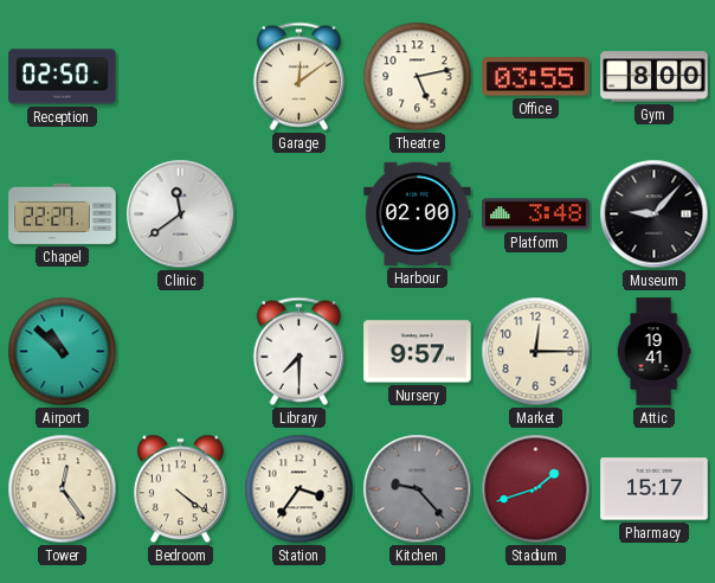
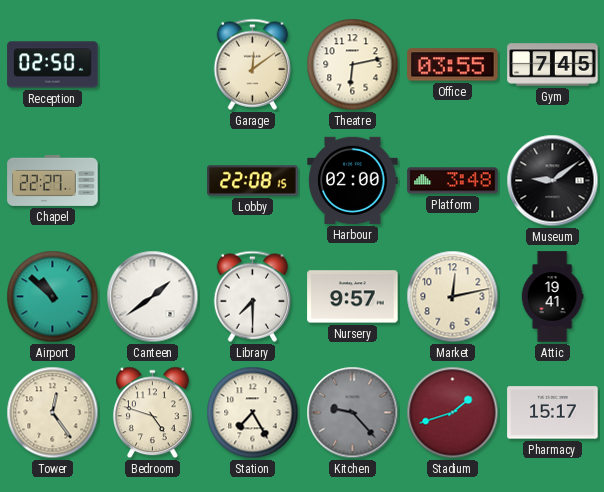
Theatre: 5:13 -> 6:13 (353, 65)
Gym: 8:00 -> 7:45 (553, 65)
Clinic: 11:39 -> none (181, 214)
Lobby: none -> 22:08 (253, 181)
Museum: 9:07 -> 9:09 (553, 181)
Canteen: none -> 1:39 (153, 297)
Market: 12:15 -> 12:13 (453, 297)
Bedroom: 4:21 -> 4:48 (153, 413)
Station: 3:36 -> 7:25 (253, 413)
